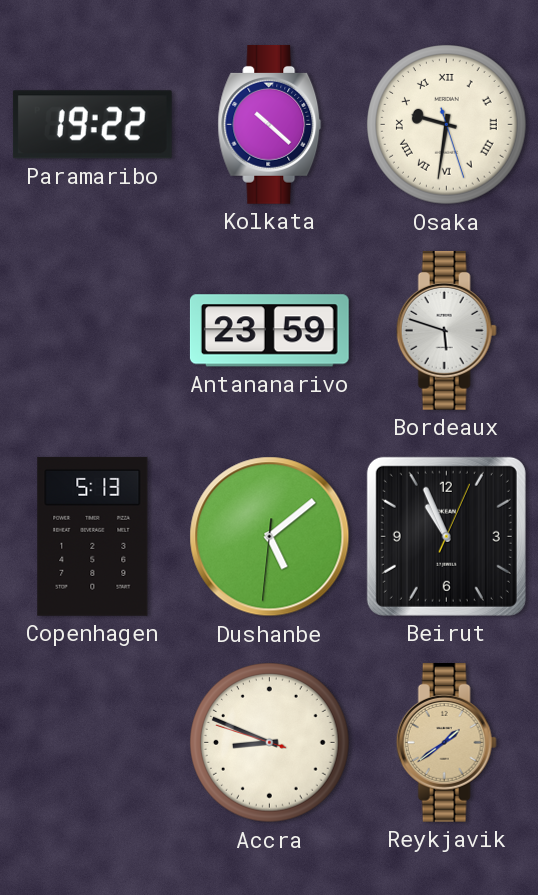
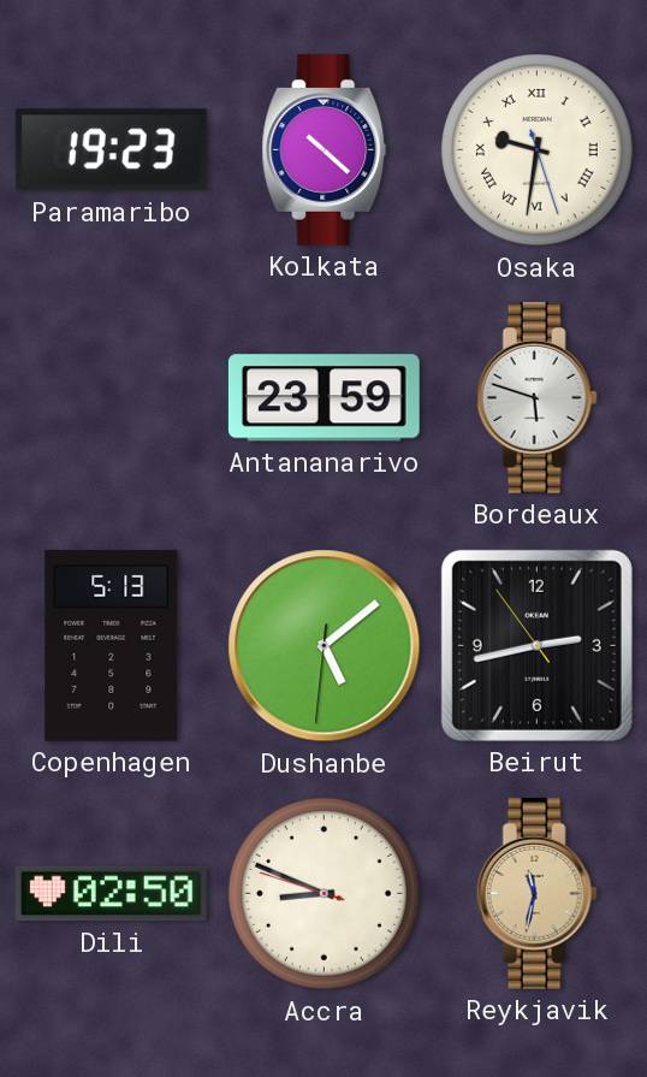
Paramaribo: 19:22 -> 19:23 (111, 150)
Beirut: 10:56 -> 2:42 (536, 645)
Dili: none -> 02:50 (111, 894)
Reykjavik: 1:39 -> 11:32 (536, 893)
